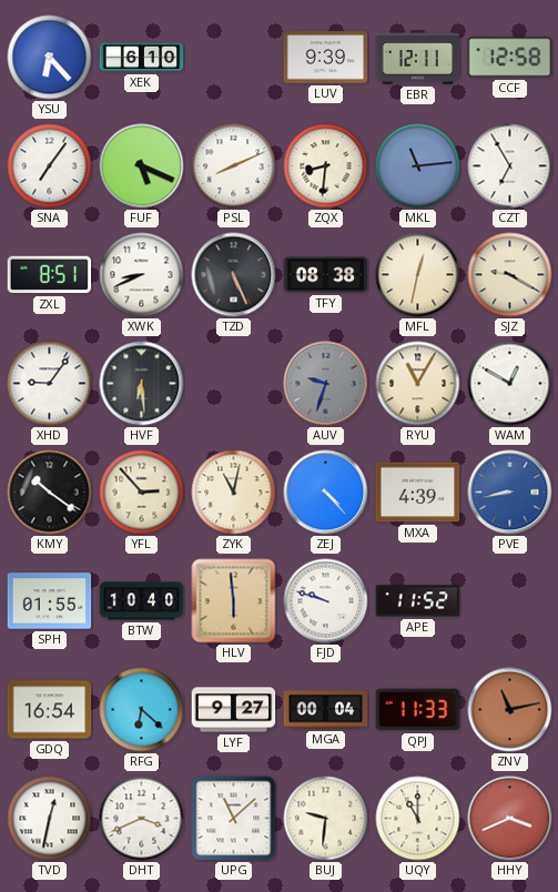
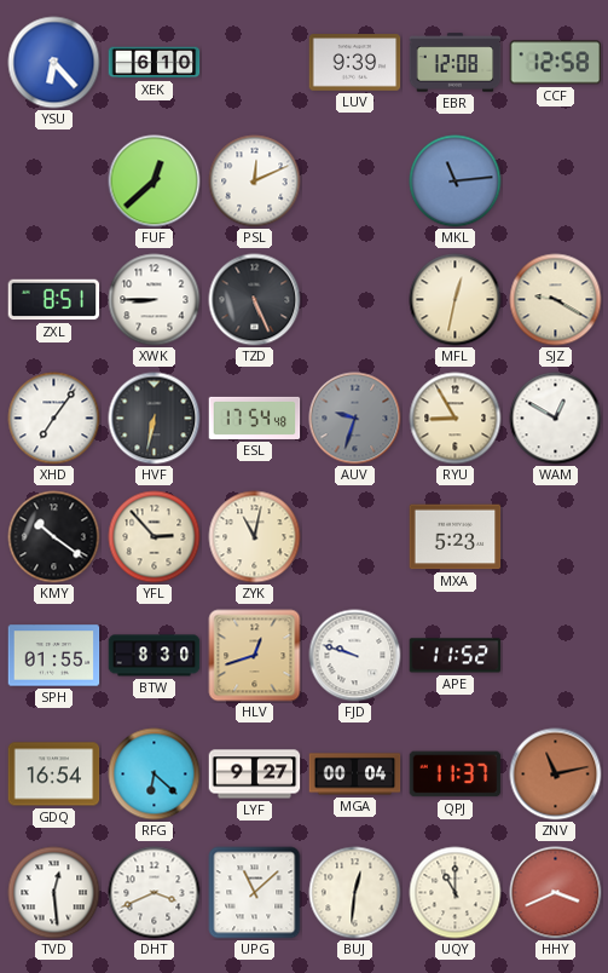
EBR: 12:11 -> 12:08 (456, 63)
SNA: 7:06 -> none (50, 166)
FUF: 5:19 -> 12:38 (155, 182)
PSL: 8:11 -> 12:11 (255, 182)
ZQX: 8:31 -> none (326, 166)
CZT: 6:55 -> none (510, 166)
XWK: 8:41 -> 8:45 (155, 300)
TFY: 08:38 -> none (326, 275)
XHD: 9:06 -> 7:06 (54, 419)
HVF: 6:29 -> 6:32 (155, 419)
ESL: none -> 17:54 (255, 418)
RYU: 11:05 -> 8:55 (456, 419)
ZEJ: 4:23 -> none (326, 493)
MXA: 4:39 -> 5:23 (456, 537)
PVE: 8:43 -> none (510, 493)
BTW: 10:40 -> 8:30 (155, 656)
HLV: 5:59 -> 12:42 (255, 656)
QPJ: 11:33 -> 11:37 (456, 775)
TVD: 12:32 -> 12:29 (54, 893)
BUJ: 9:31 -> 12:31 (355, 893)
